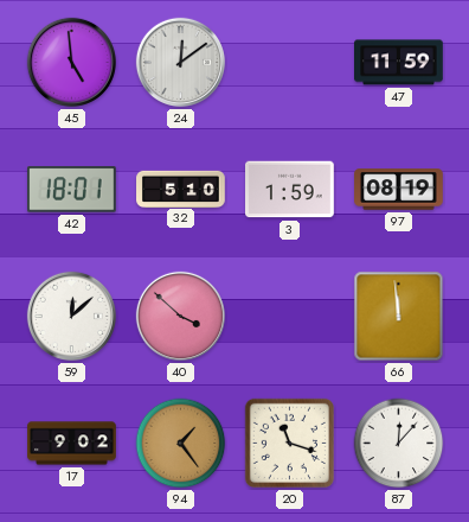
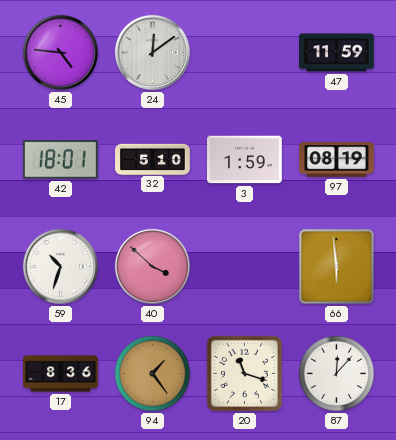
45: 4:59 -> 4:46 (60, 52)
59: 12:08 -> 10:33 (60, 266)
66: 11:59 -> 5:59 (337, 267)
17: 9:02 -> 8:36 (61, 374)
